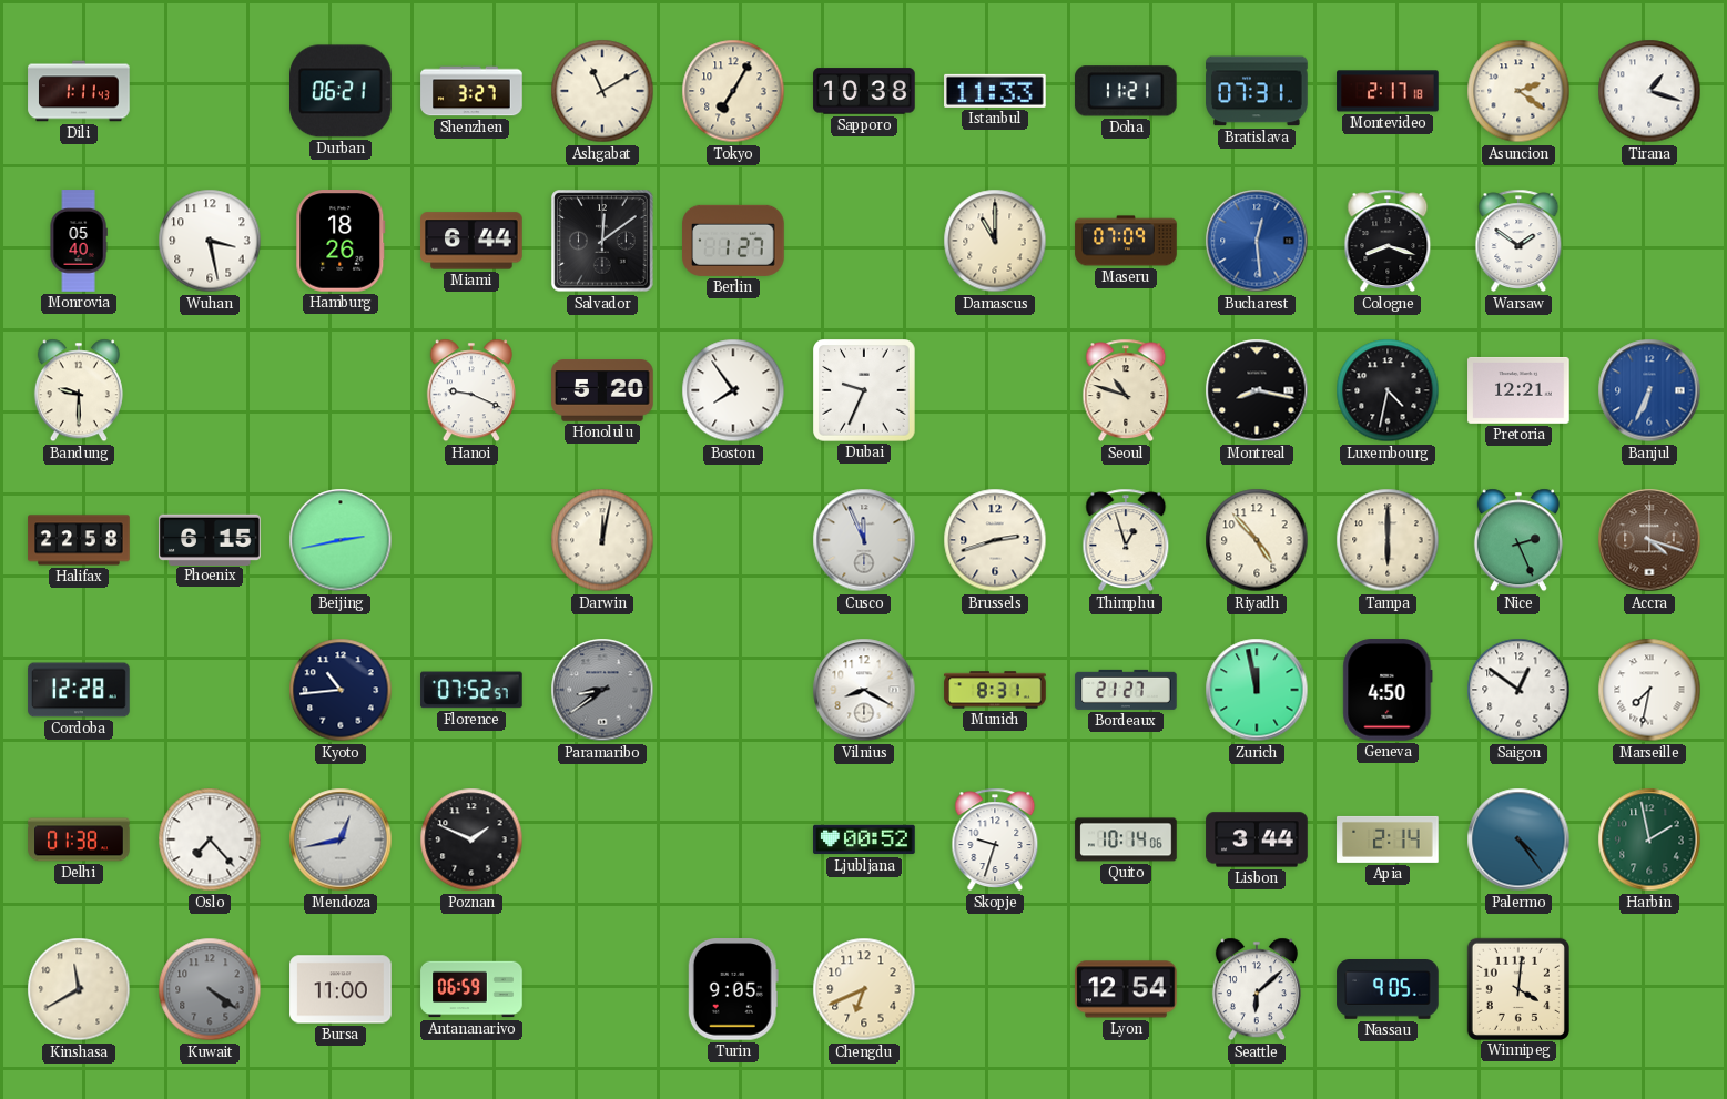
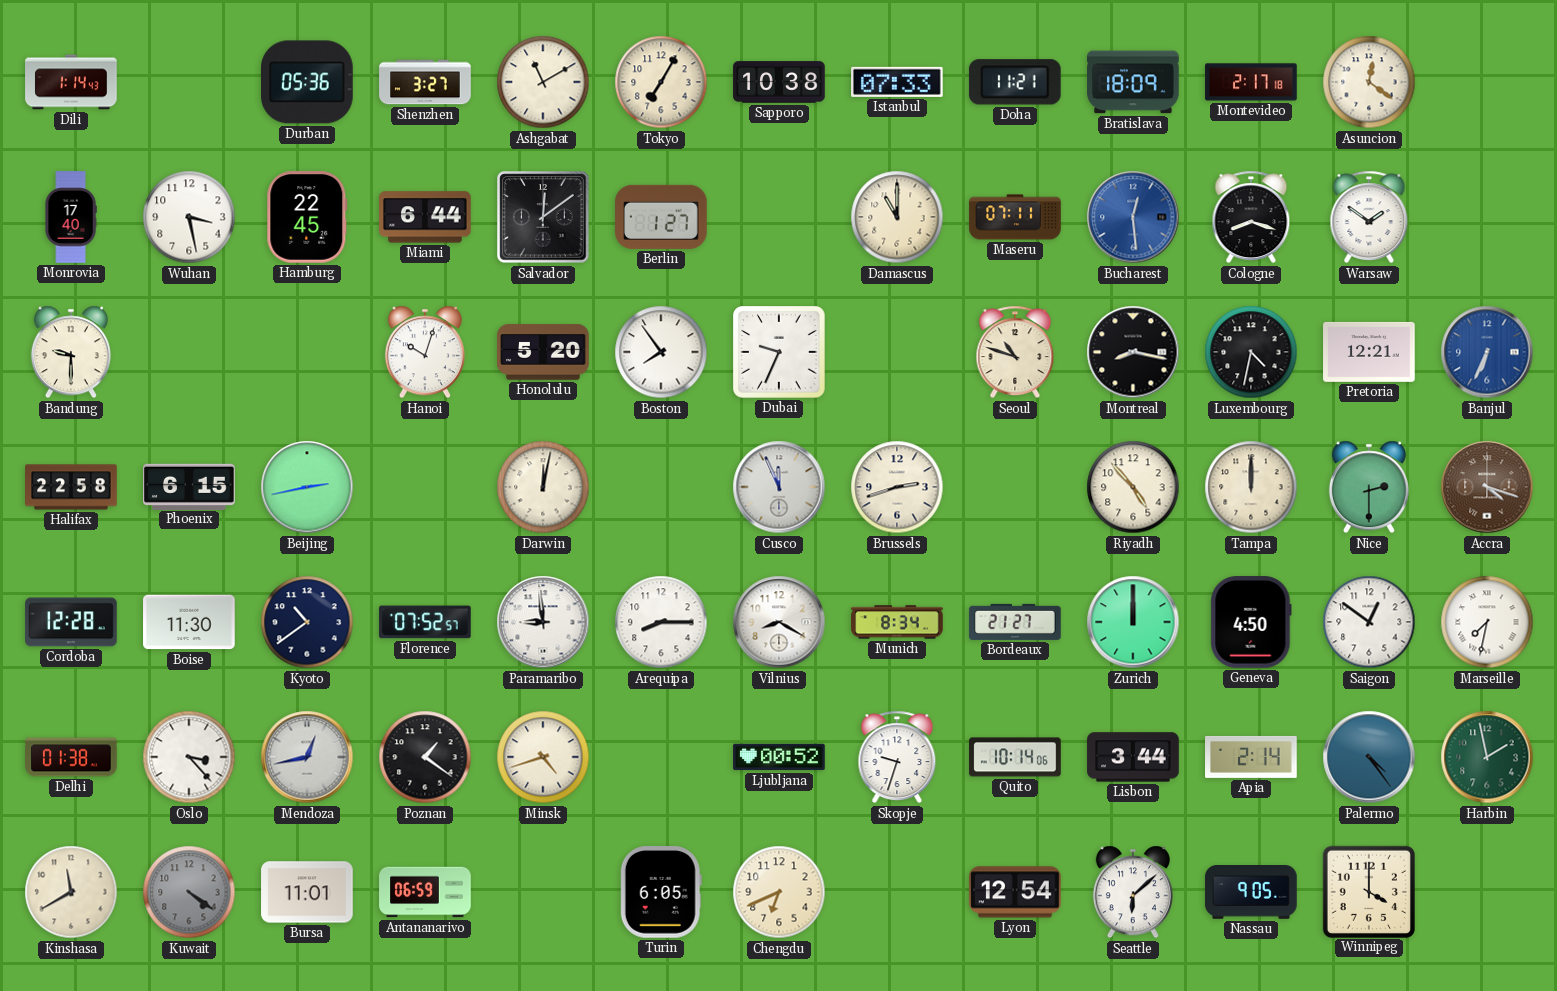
Dili: 1:11 -> 1:14 (71, 82)
Durban: 06:21 -> 05:36 (308, 82)
Istanbul: 11:33 -> 07:33 (897, 82)
Bratislava: 07:31 -> 18:09 (1133, 82)
Asuncion: 2:21 -> 12:21 (1369, 82)
Tirana: 1:18 -> none (1649, 91)
Monrovia: 05:40 -> 17:40 (71, 217)
Hamburg: 18:26 -> 22:45 (307, 217)
Maseru: 07:09 -> 07:11 (1015, 217)
Hanoi: 9:19 -> 10:03 (425, 352)
Thimphu: 12:57 -> none (1126, 540)
Tampa: 6:00 -> 12:00 (1251, 487)
Nice: 2:26 -> 2:30 (1369, 487)
Boise: none -> 11:30 (189, 622)
Kyoto: 10:44 -> 10:39 (307, 622)
Paramaribo: 8:39 -> 8:59 (543, 622)
Paramaribo dial: grey -> white (543, 622)
Arequipa: none -> 8:15 (661, 622)
Munich: 8:31 -> 8:34 (897, 622)
Zurich: 11:58 -> 12:00 (1133, 622)
Oslo: 7:23 -> 3:23 (189, 757)
Poznan: 1:49 -> 1:21 (425, 757)
Minsk: none -> 4:42 (543, 757)
Bursa: 11:00 -> 11:01 (307, 892)
Turin: 9:05 -> 6:05 (661, 893)
Winnipeg: 4:01 -> 4:00 (1368, 891)
